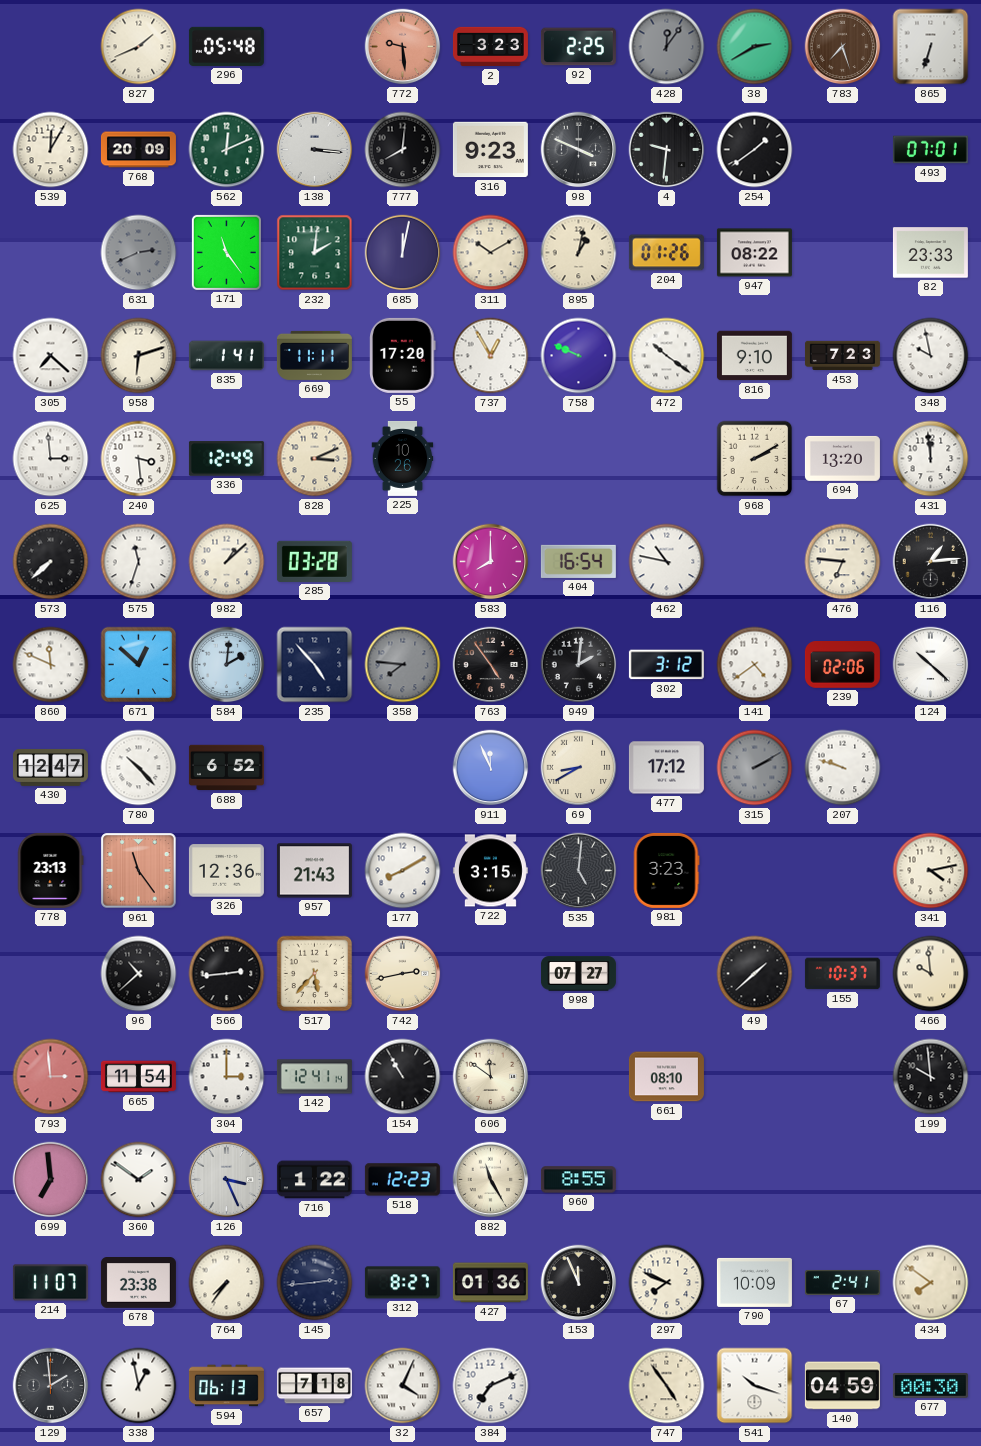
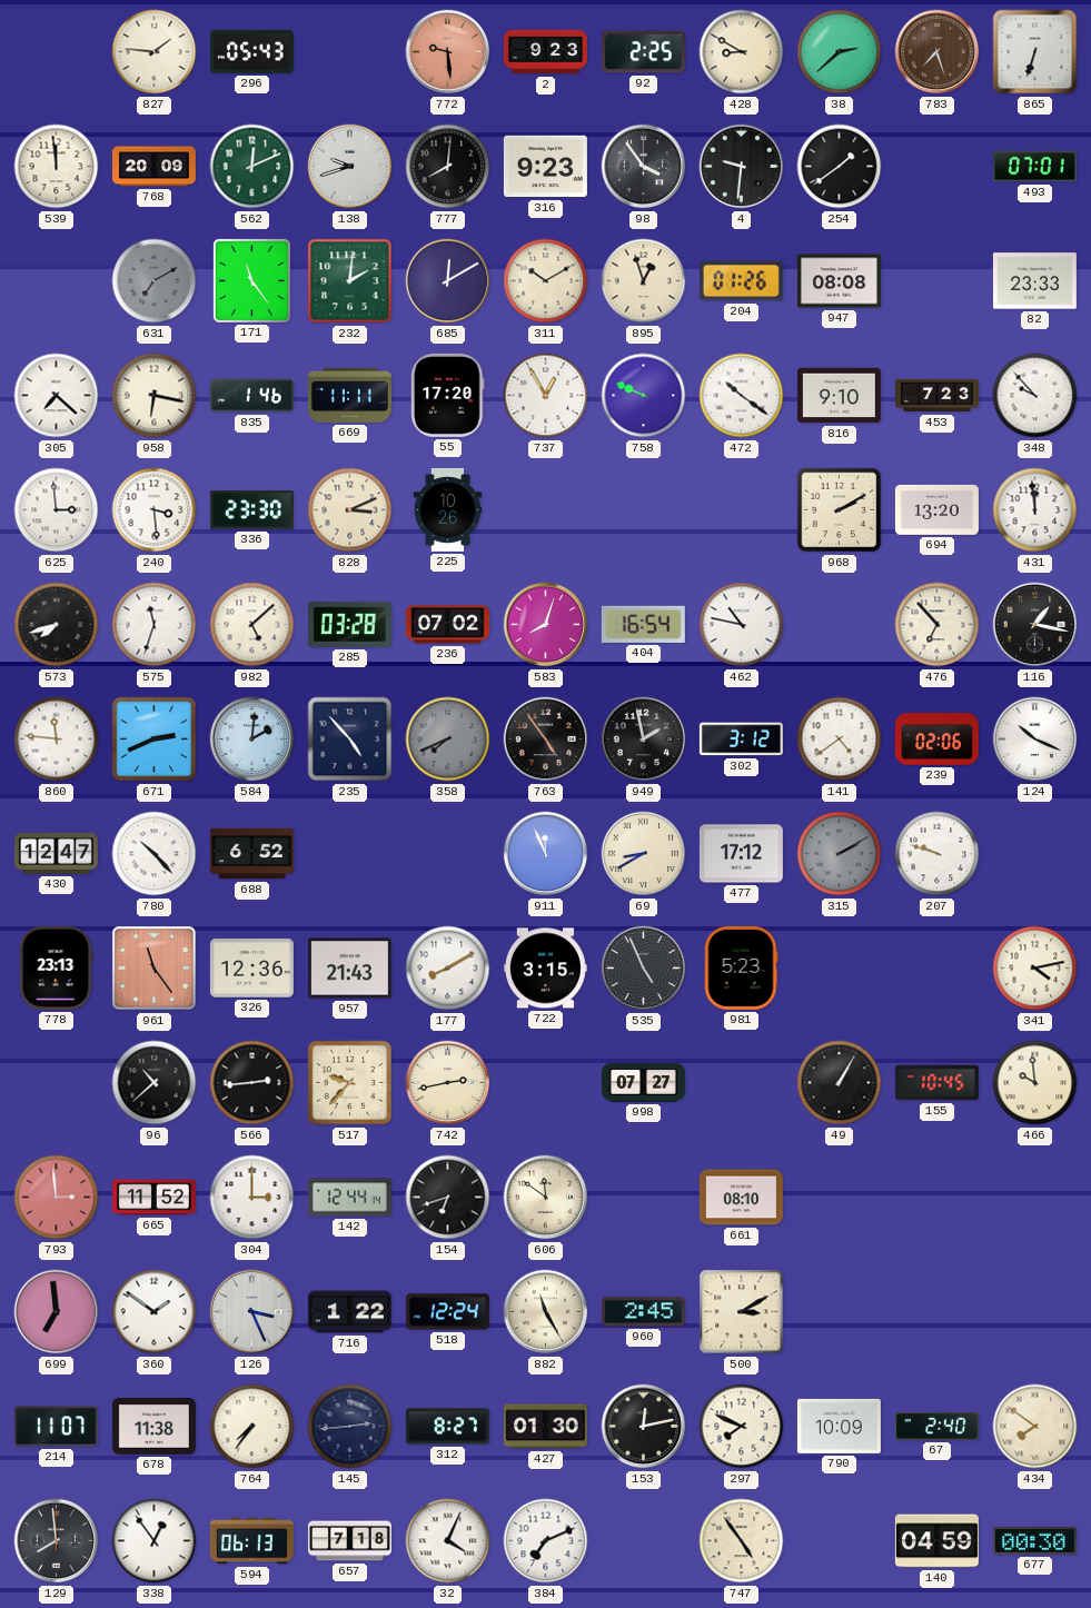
827: 1:41 -> 1:46 (155, 52)
296: 05:48 -> 05:43 (251, 51)
2: 3:23 -> 9:23 (545, 52)
428: 12:06 -> 8:50 (742, 52)
428 dial: grey -> cream (742, 52)
38: 2:40 -> 2:38 (840, 52)
539: 12:05 -> 11:59 (57, 167)
138: 3:16 -> 9:42 (350, 167)
98: 3:49 -> 3:54 (644, 167)
631: 2:41 -> 7:10 (155, 281)
685: 12:02 -> 12:10 (448, 281)
895: 1:02 -> 12:57 (644, 281)
947: 08:22 -> 08:08 (839, 281)
958: 6:12 -> 6:17 (155, 396)
835: 1:41 -> 1:46 (251, 396)
348: 9:58 -> 9:53 (1035, 396)
336: 12:49 -> 23:30 (251, 510)
573: 7:38 -> 7:42 (57, 625)
982: 1:08 -> 5:08 (252, 625)
236: none -> 07:02 (447, 625)
583: 8:00 -> 8:03 (546, 625)
476: 6:46 -> 6:53 (938, 625)
116: 1:14 -> 1:17 (1035, 625)
860: 11:49 -> 11:46 (57, 740)
671: 12:52 -> 2:41 (155, 740)
358: 7:46 -> 7:41 (448, 740)
949: 2:01 -> 1:58 (644, 740)
124: 10:22 -> 10:19 (1035, 740)
535: 5:01 -> 4:56 (644, 969)
981: 3:23 -> 5:23 (741, 967)
517: 5:37 -> 9:37 (350, 1083)
49: 1:38 -> 1:05 (840, 1083)
155: 10:37 -> 10:45 (936, 1083)
665: 11:54 -> 11:52 (153, 1198)
142: 12:41 -> 12:44 (349, 1198)
154: 10:55 -> 6:42 (448, 1198)
199: 9:59 -> none (931, 1077)
518: 12:23 -> 12:24 (447, 1312)
960: 8:55 -> 2:45 (643, 1312)
500: none -> 3:10 (742, 1312)
678: 23:38 -> 11:38 (153, 1427)
427: 01:36 -> 01:30 (545, 1427)
153: 11:56 -> 12:13 (644, 1427)
67: 2:41 -> 2:40 (936, 1426)
129: 1:59 -> 7:59 (57, 1541)
338: 12:58 -> 12:54 (155, 1541)
541: 10:18 -> none (755, 1386)
